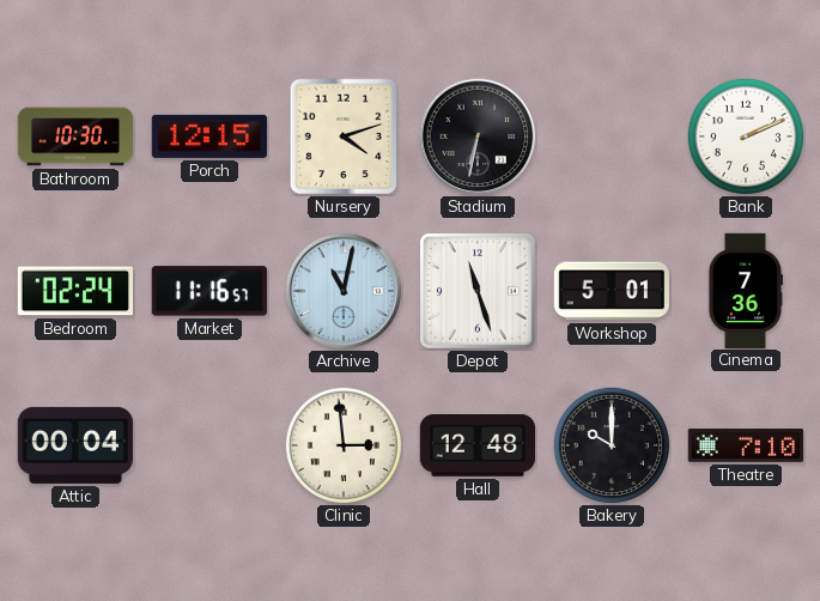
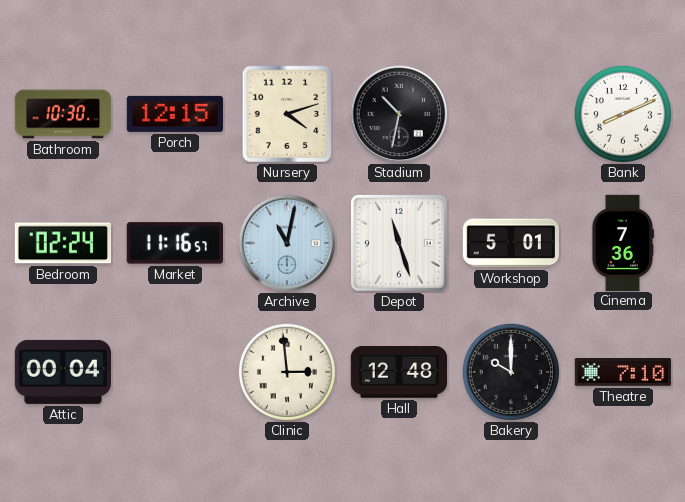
Stadium: 6:32 -> 10:32 (399, 114)
Bank: 2:11 -> 8:11 (622, 113)
